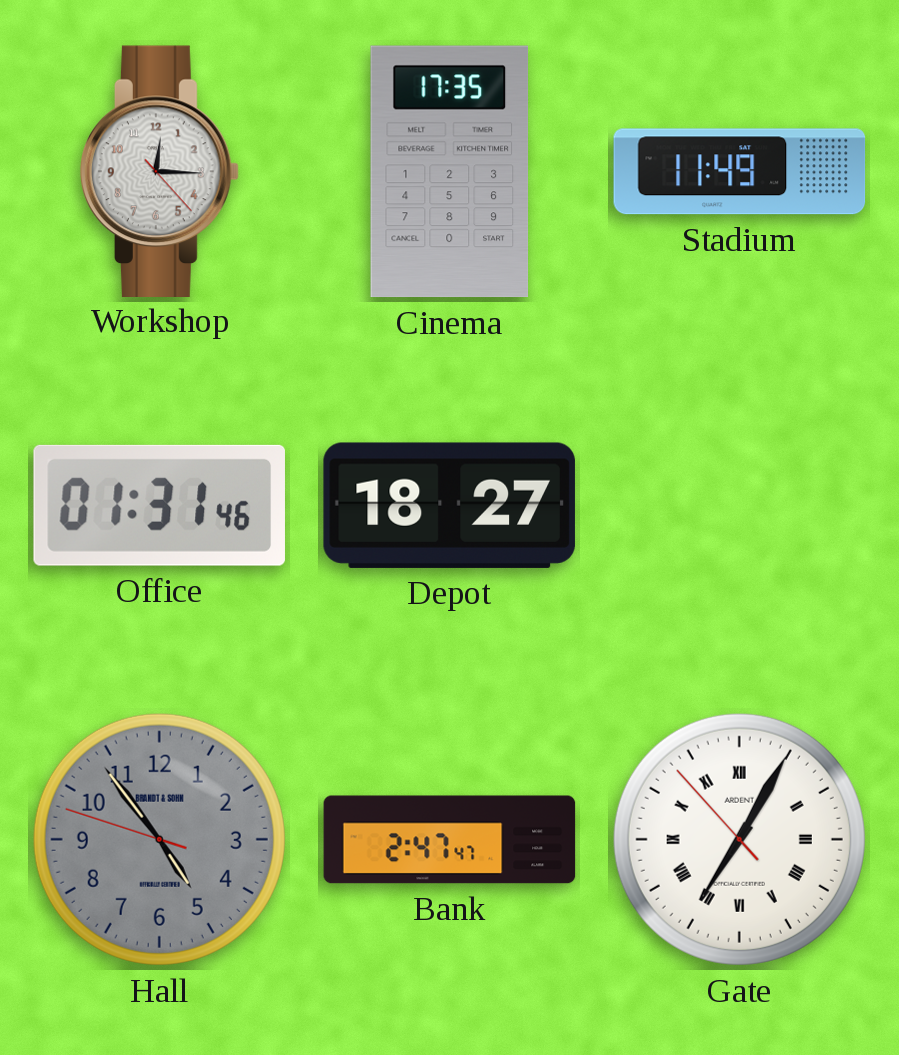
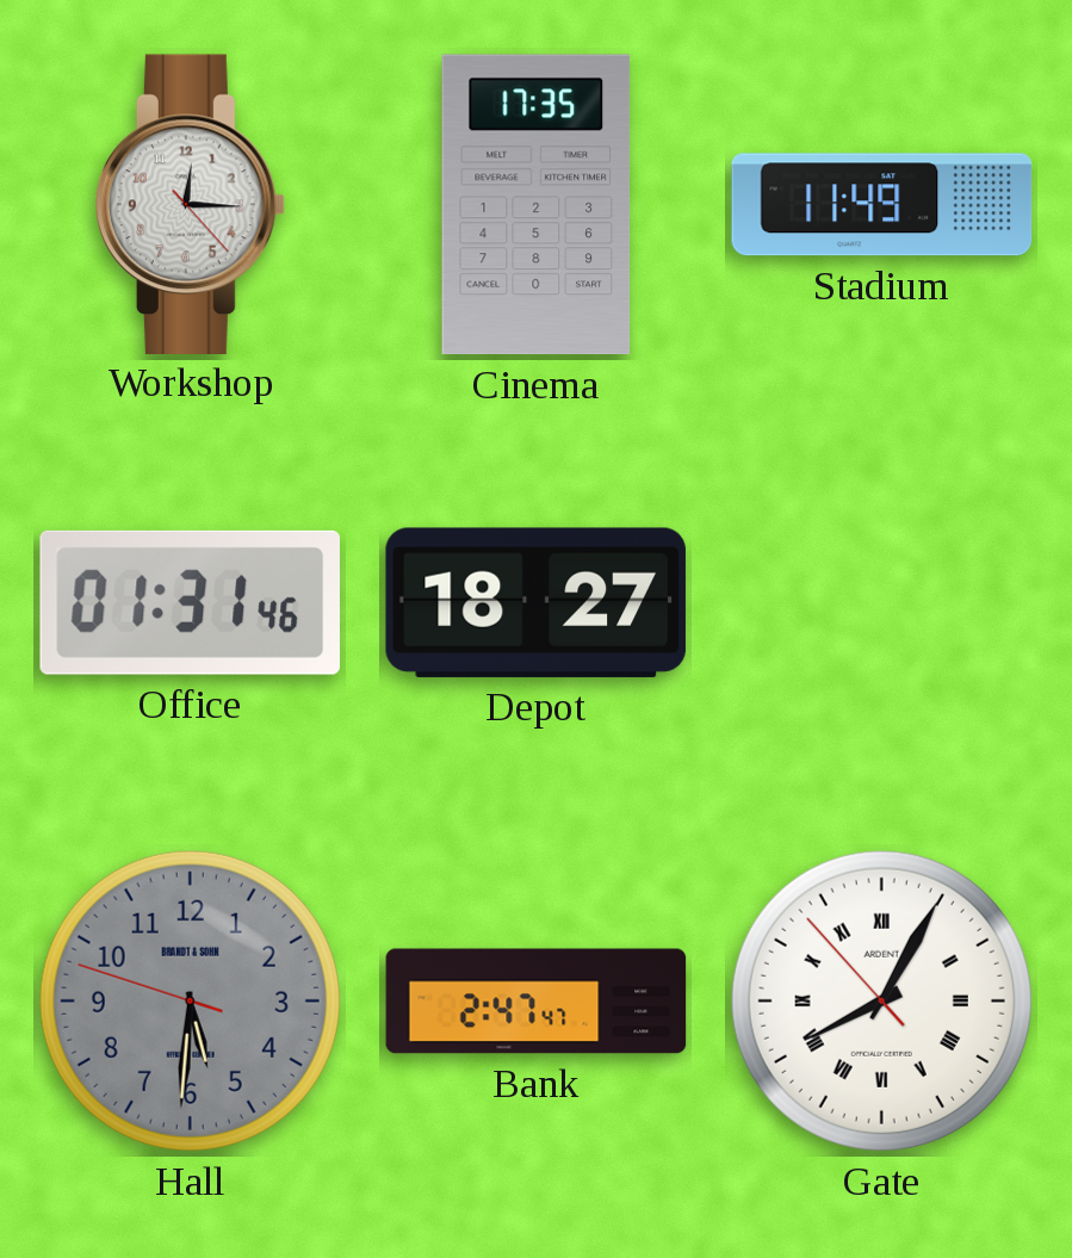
Hall: 4:53 -> 5:30 (190, 1000)
Gate: 7:04 -> 8:04 (881, 1000)
